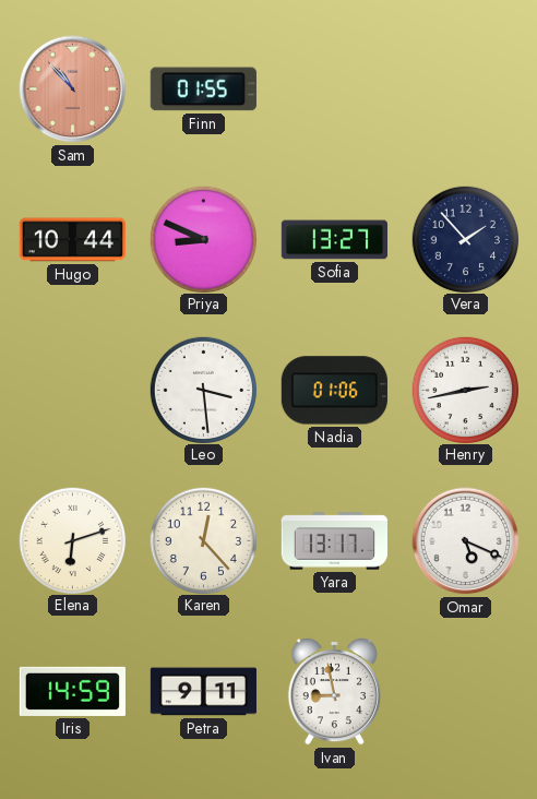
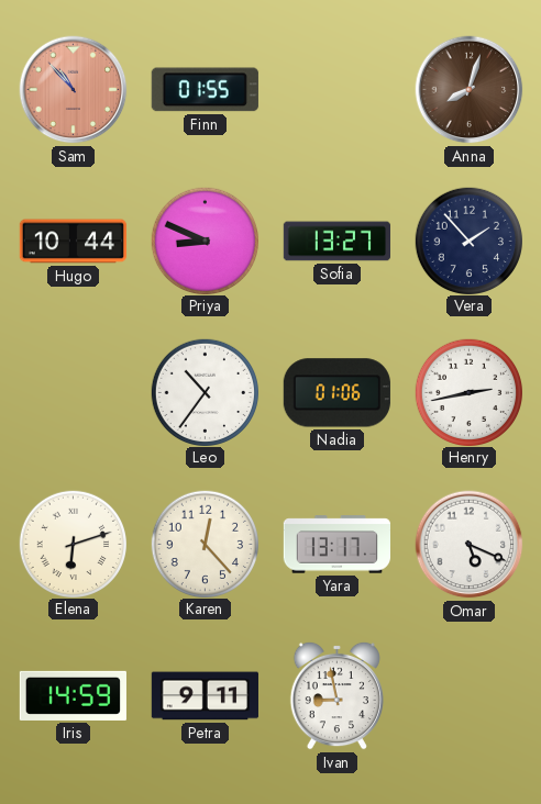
Anna: none -> 8:03 (470, 90)
Leo: 3:29 -> 10:36 (205, 392)
